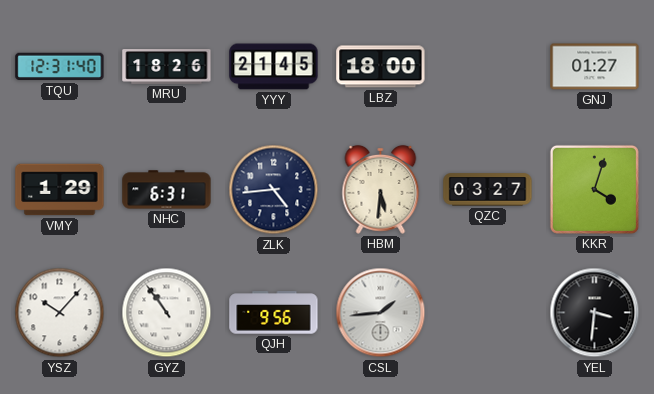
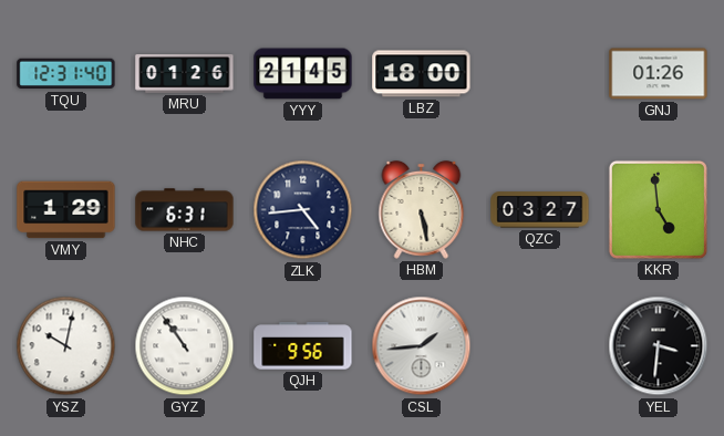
MRU: 18:26 -> 01:26 (185, 74)
GNJ: 01:27 -> 01:26 (659, 74)
HBM: 5:31 -> 5:28 (422, 209)
KKR: 4:03 -> 4:59 (658, 209)
YSZ: 10:07 -> 10:02 (66, 346)
